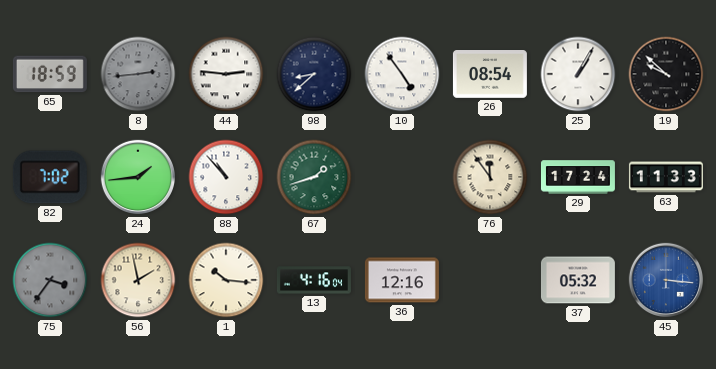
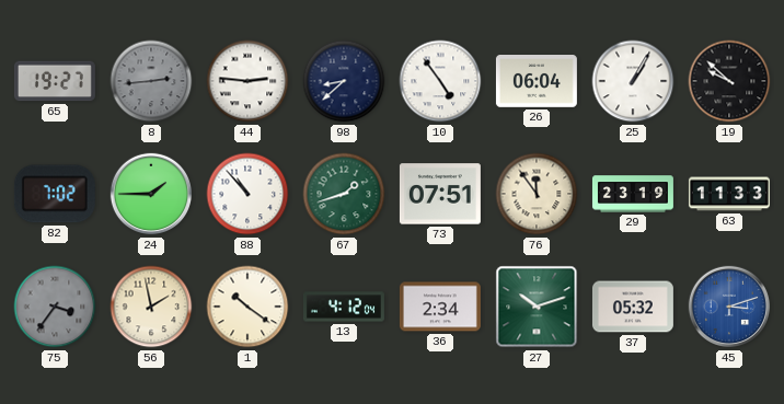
65: 18:59 -> 19:27 (55, 81)
26: 08:54 -> 06:04 (537, 81)
24: 1:44 -> 1:45 (151, 194)
73: none -> 07:51 (440, 194)
29: 17:24 -> 23:19 (633, 194)
1: 10:16 -> 10:21 (247, 307)
13: 4:16 -> 4:12 (344, 307)
36: 12:16 -> 2:34 (440, 307)
27: none -> 10:12 (537, 307)
45: 3:16 -> 3:12 (729, 307)
